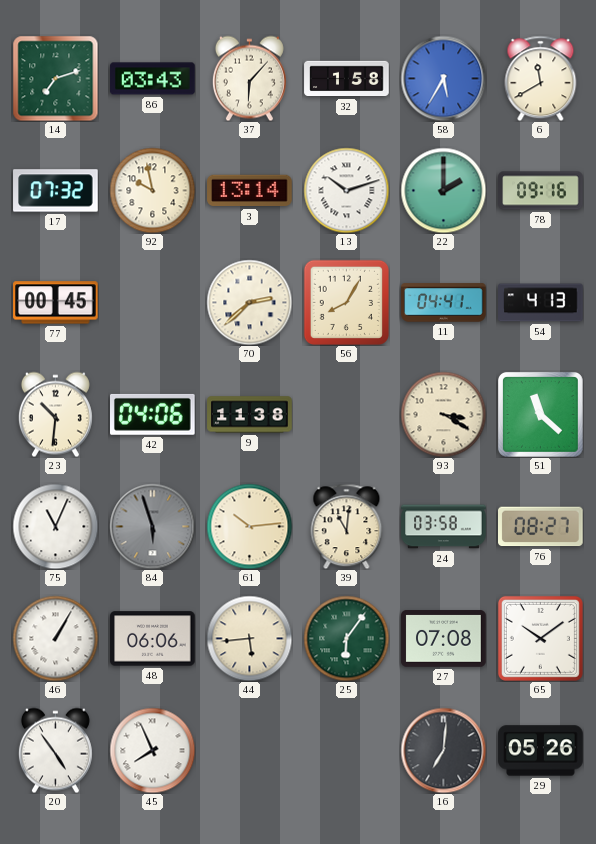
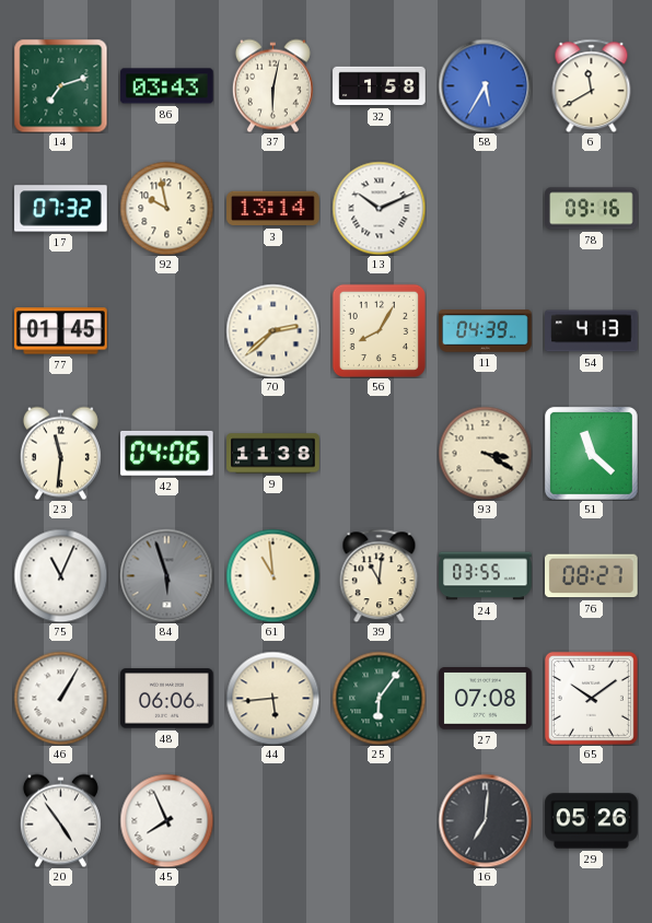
37: 6:07 -> 6:02 (272, 85)
13: 10:12 -> 10:11 (379, 208)
22: 2:00 -> none (443, 190)
77: 00:45 -> 01:45 (61, 331)
11: 04:41 -> 04:39 (486, 331)
23: 10:31 -> 11:31 (60, 453)
61: 10:14 -> 10:59 (272, 575)
24: 03:58 -> 03:55 (486, 576)
